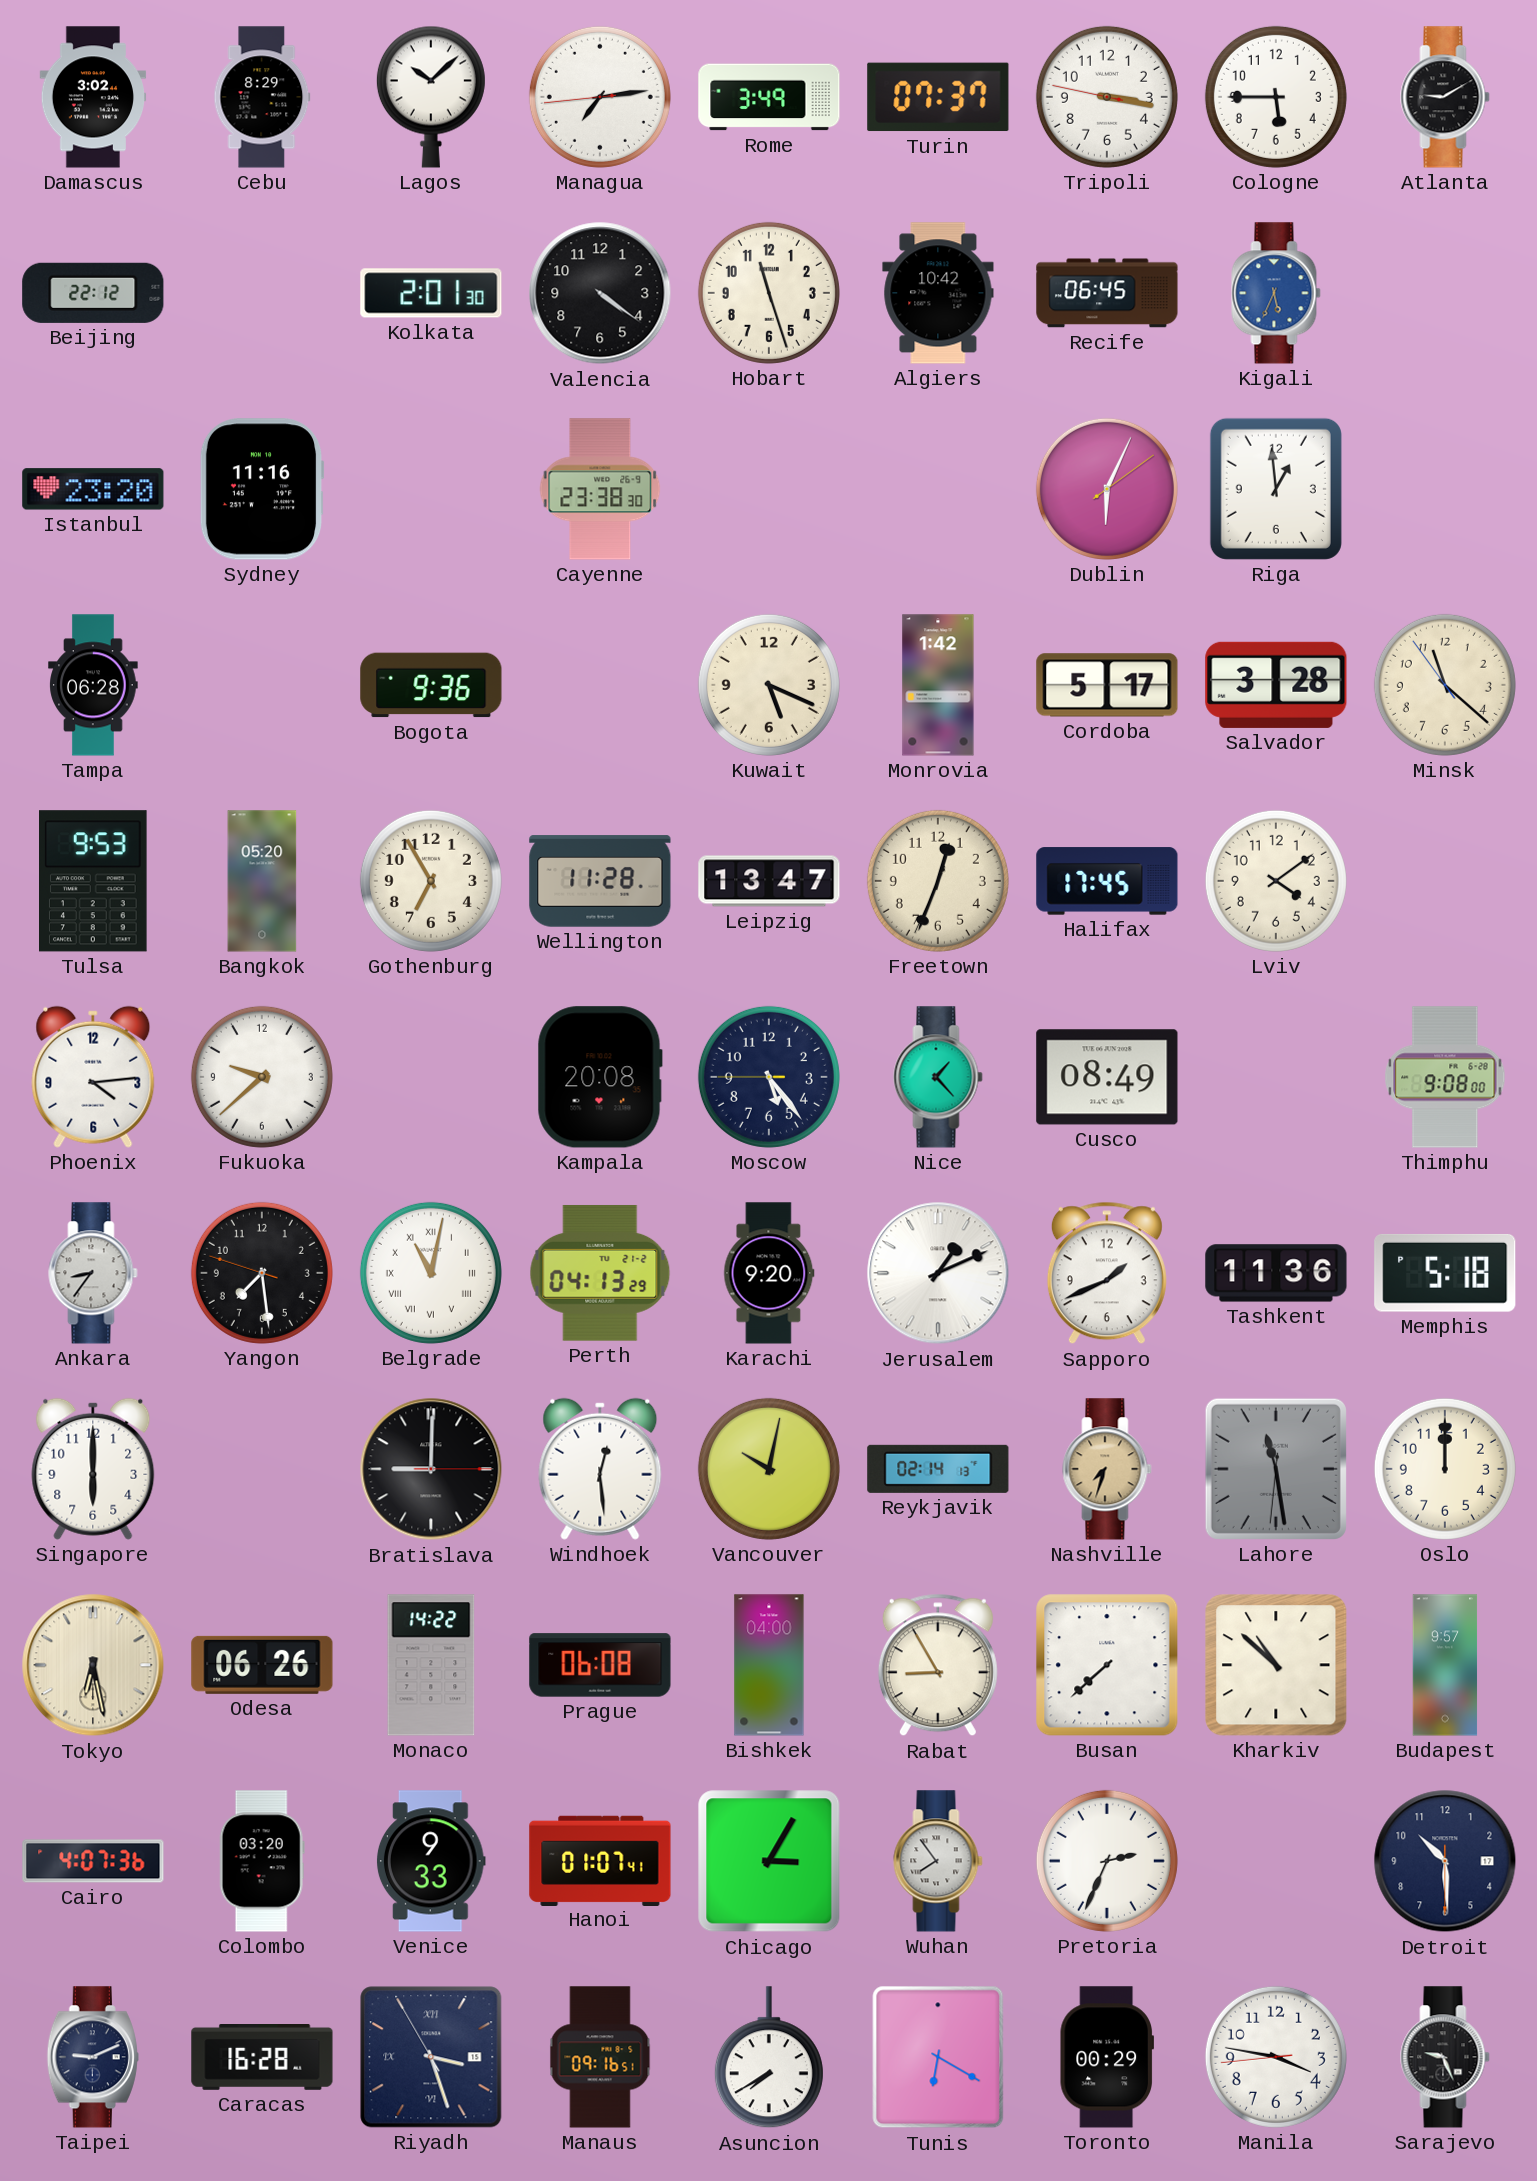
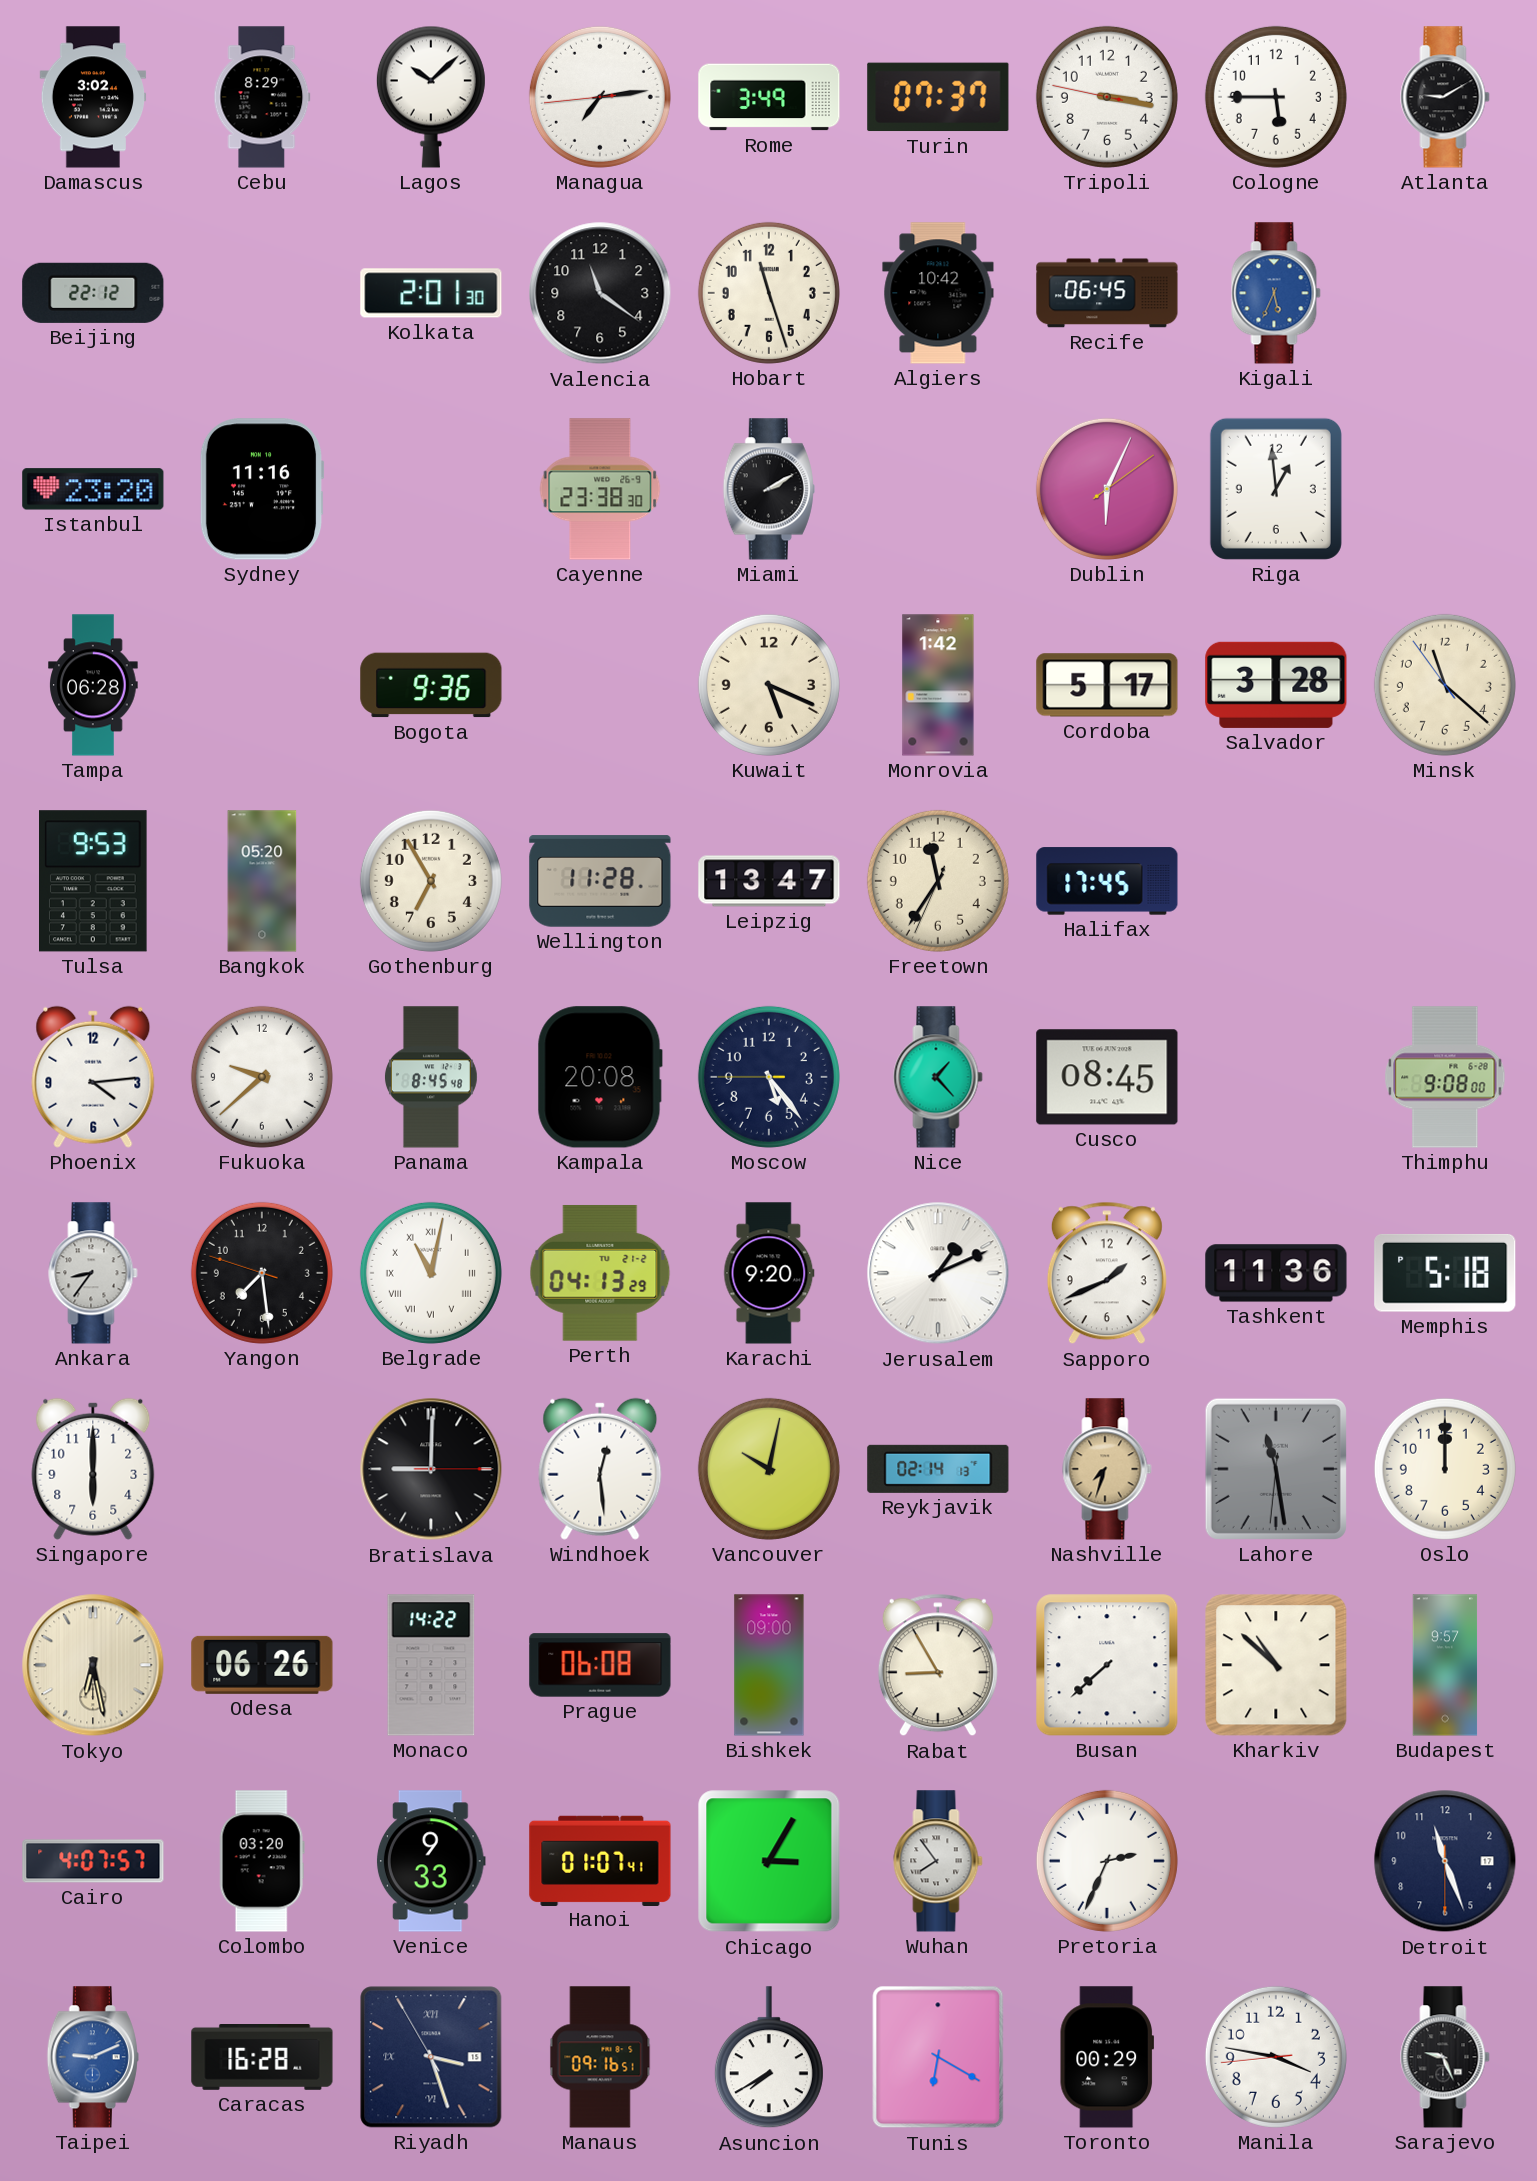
Valencia: 4:21 -> 11:21 (600, 293)
Miami: none -> 2:10 (769, 489)
Freetown: 12:33 -> 11:35 (938, 881)
Lviv: 4:09 -> none (1276, 881)
Panama: none -> 8:45 (431, 1077)
Cusco: 08:49 -> 08:45 (1107, 1077)
Bishkek: 04:00 -> 09:00 (769, 1665)
Cairo: 4:07:36 -> 4:07:57 (93, 1861)
Detroit: 10:29 -> 11:26 (1445, 1861)
Taipei dial: navy -> blue (93, 2057)
